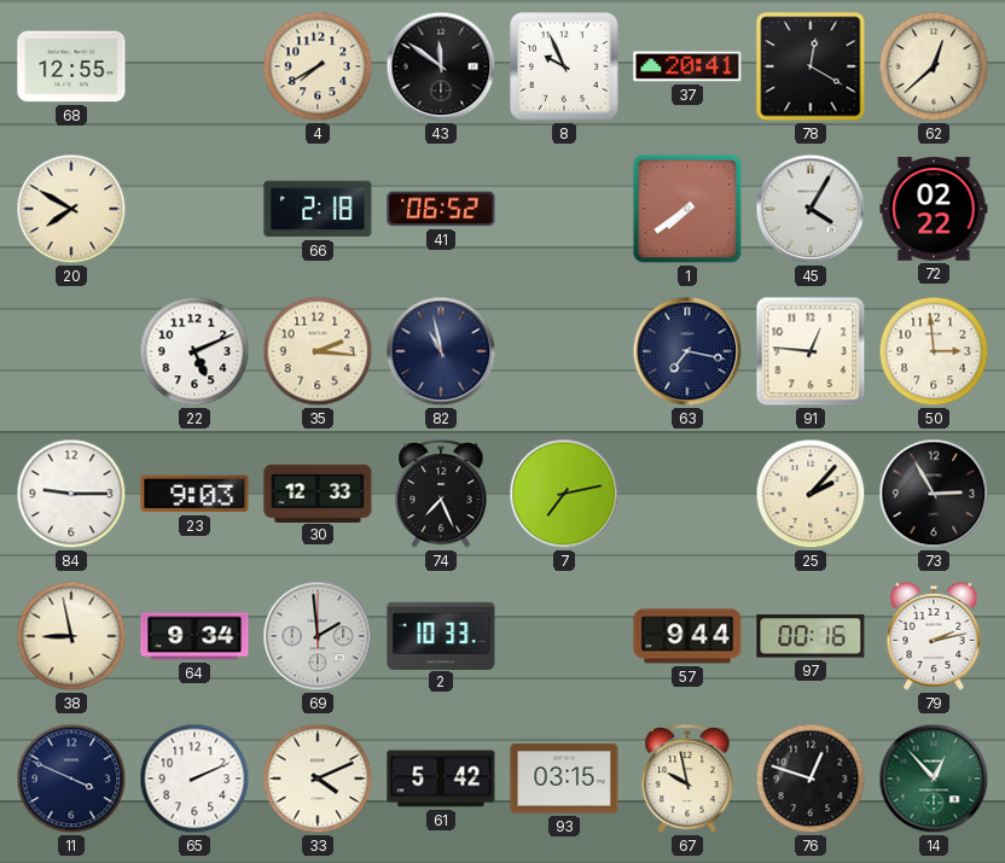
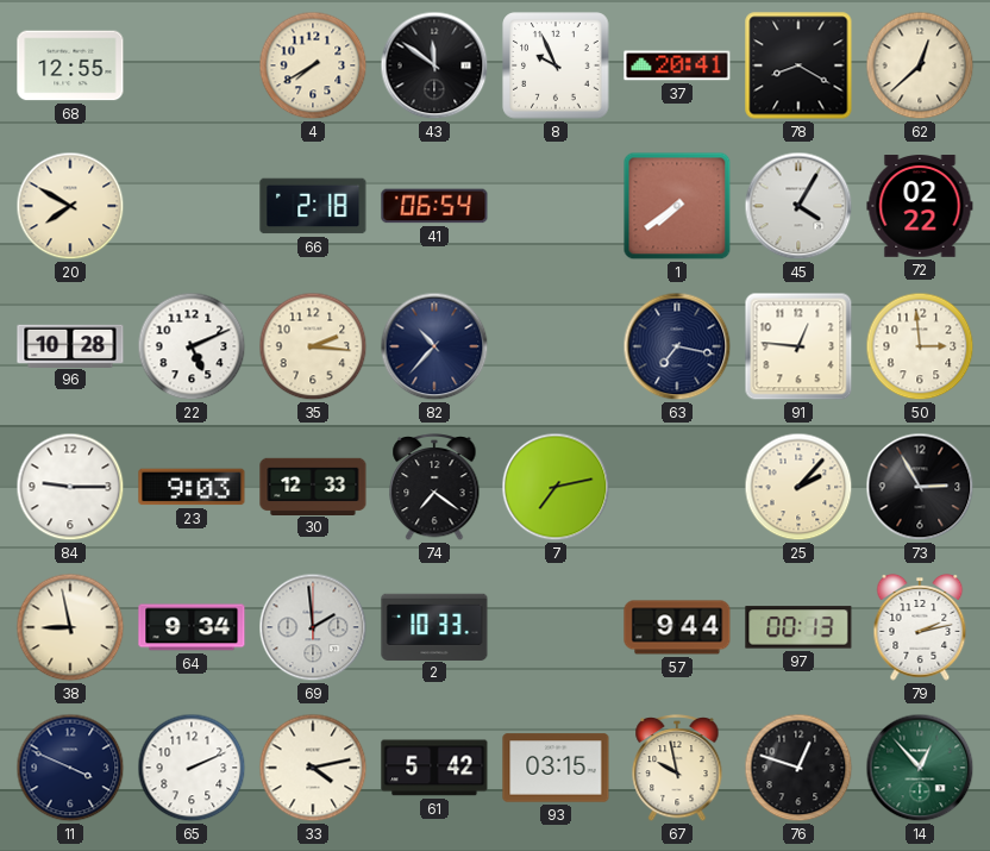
78: 12:20 -> 8:20 (798, 65)
41: 06:52 -> 06:54 (434, 206)
96: none -> 10:28 (70, 345)
82: 10:58 -> 10:37 (434, 346)
74: 7:26 -> 7:21 (434, 488)
97: 00:16 -> 00:13 (798, 627)
33: 4:11 -> 4:13 (313, 768)
